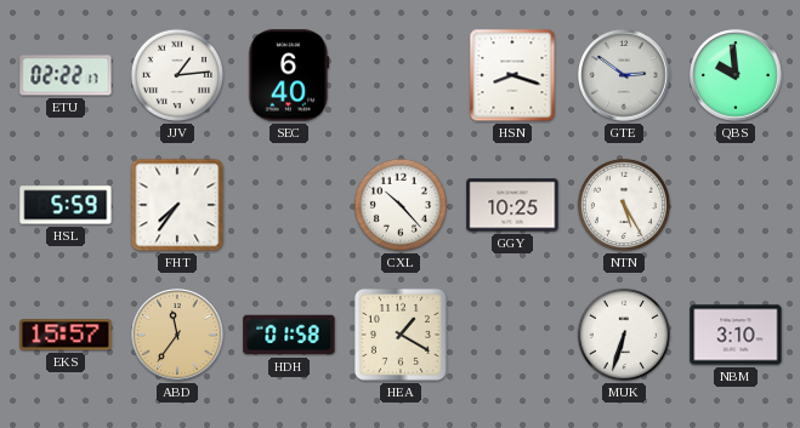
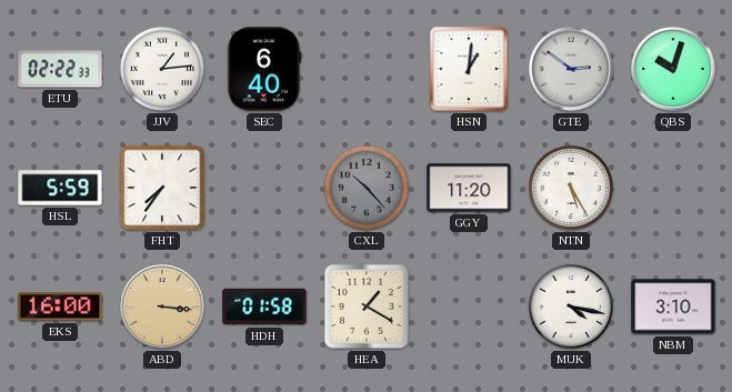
ETU: 02:22:17 -> 02:22:33 (60, 69)
HSN: 8:18 -> 1:01 (469, 69)
QBS: 9:59 -> 10:03 (673, 69)
CXL dial: white -> grey (367, 188)
GGY: 10:25 -> 11:20 (469, 188)
EKS: 15:57 -> 16:00 (60, 306)
ABD: 11:36 -> 3:16 (162, 306)
MUK: 6:33 -> 4:17 (571, 306)
